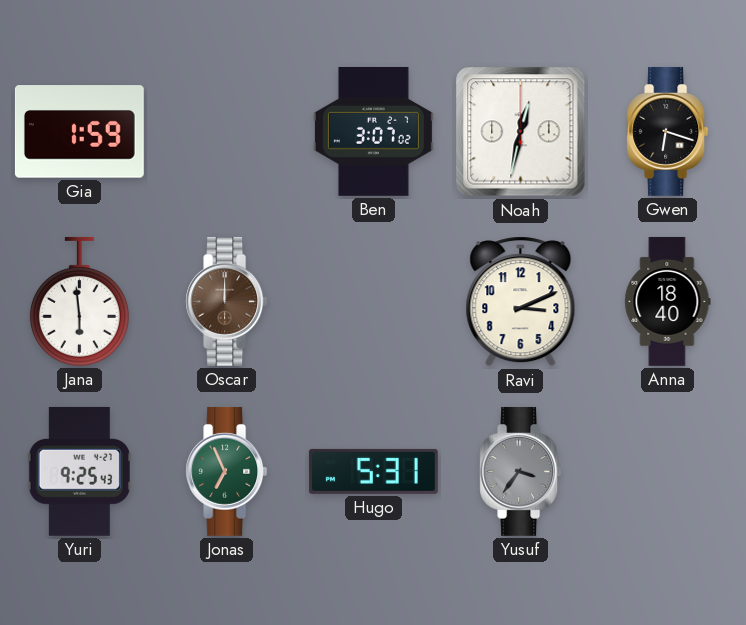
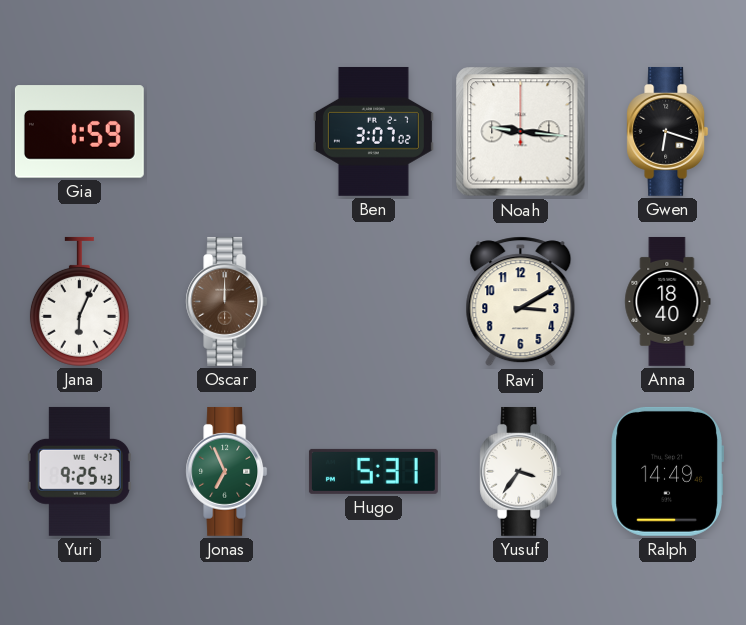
Noah: 12:32 -> 9:16 (521, 132)
Jana: 5:59 -> 6:04 (79, 301)
Ravi: 3:11 -> 3:10 (521, 302)
Yusuf dial: grey -> white (521, 471)
Ralph: none -> 14:49 (667, 471)
